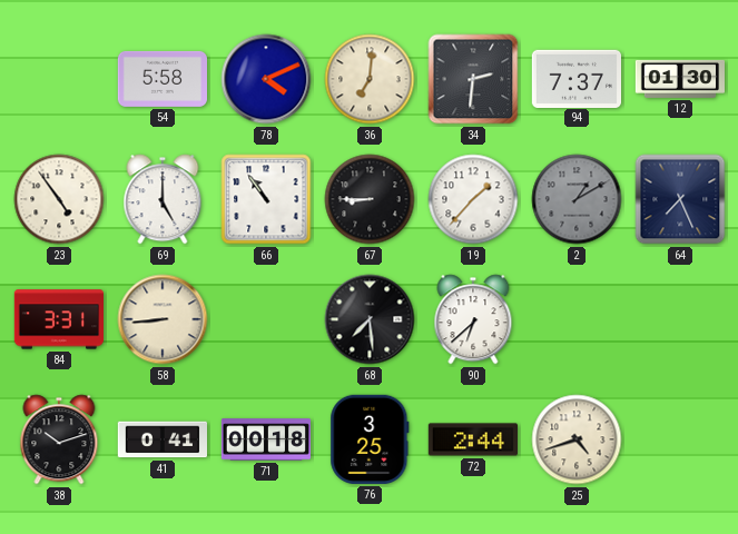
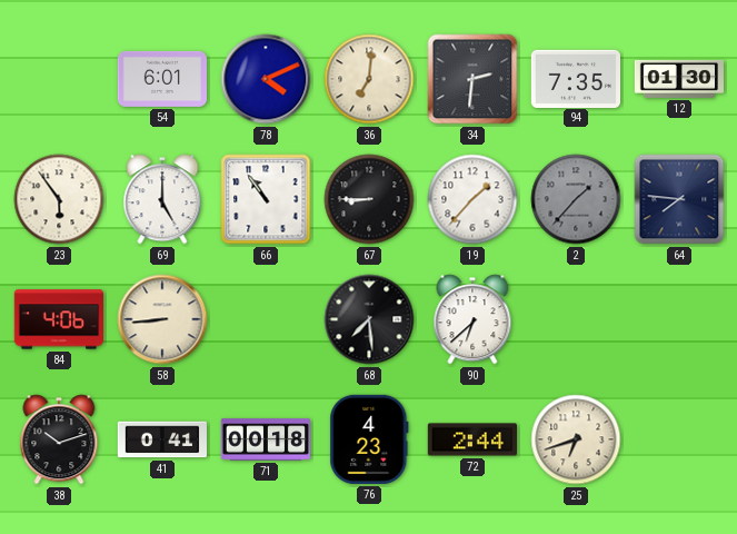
54: 5:58 -> 6:01 (161, 79)
94: 7:37 -> 7:35 (575, 78)
23: 4:54 -> 5:54 (59, 199)
2: 1:10 -> 1:37 (576, 199)
64: 7:26 -> 7:46 (679, 199)
84: 3:31 -> 4:06 (58, 319)
76: 3:25 -> 4:23 (369, 439)
25: 4:42 -> 6:42 (576, 439)
